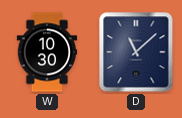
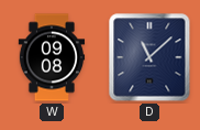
W: 10:30 -> 09:08 (52, 57)
